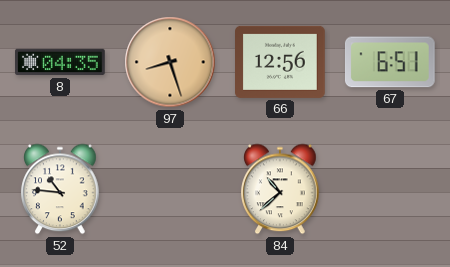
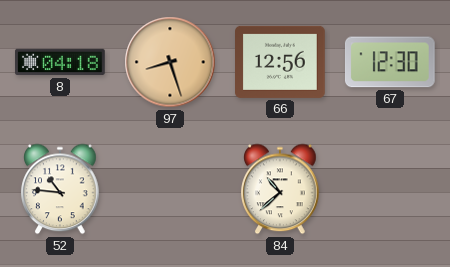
8: 04:35 -> 04:18 (61, 62)
67: 6:51 -> 12:30 (390, 62)
